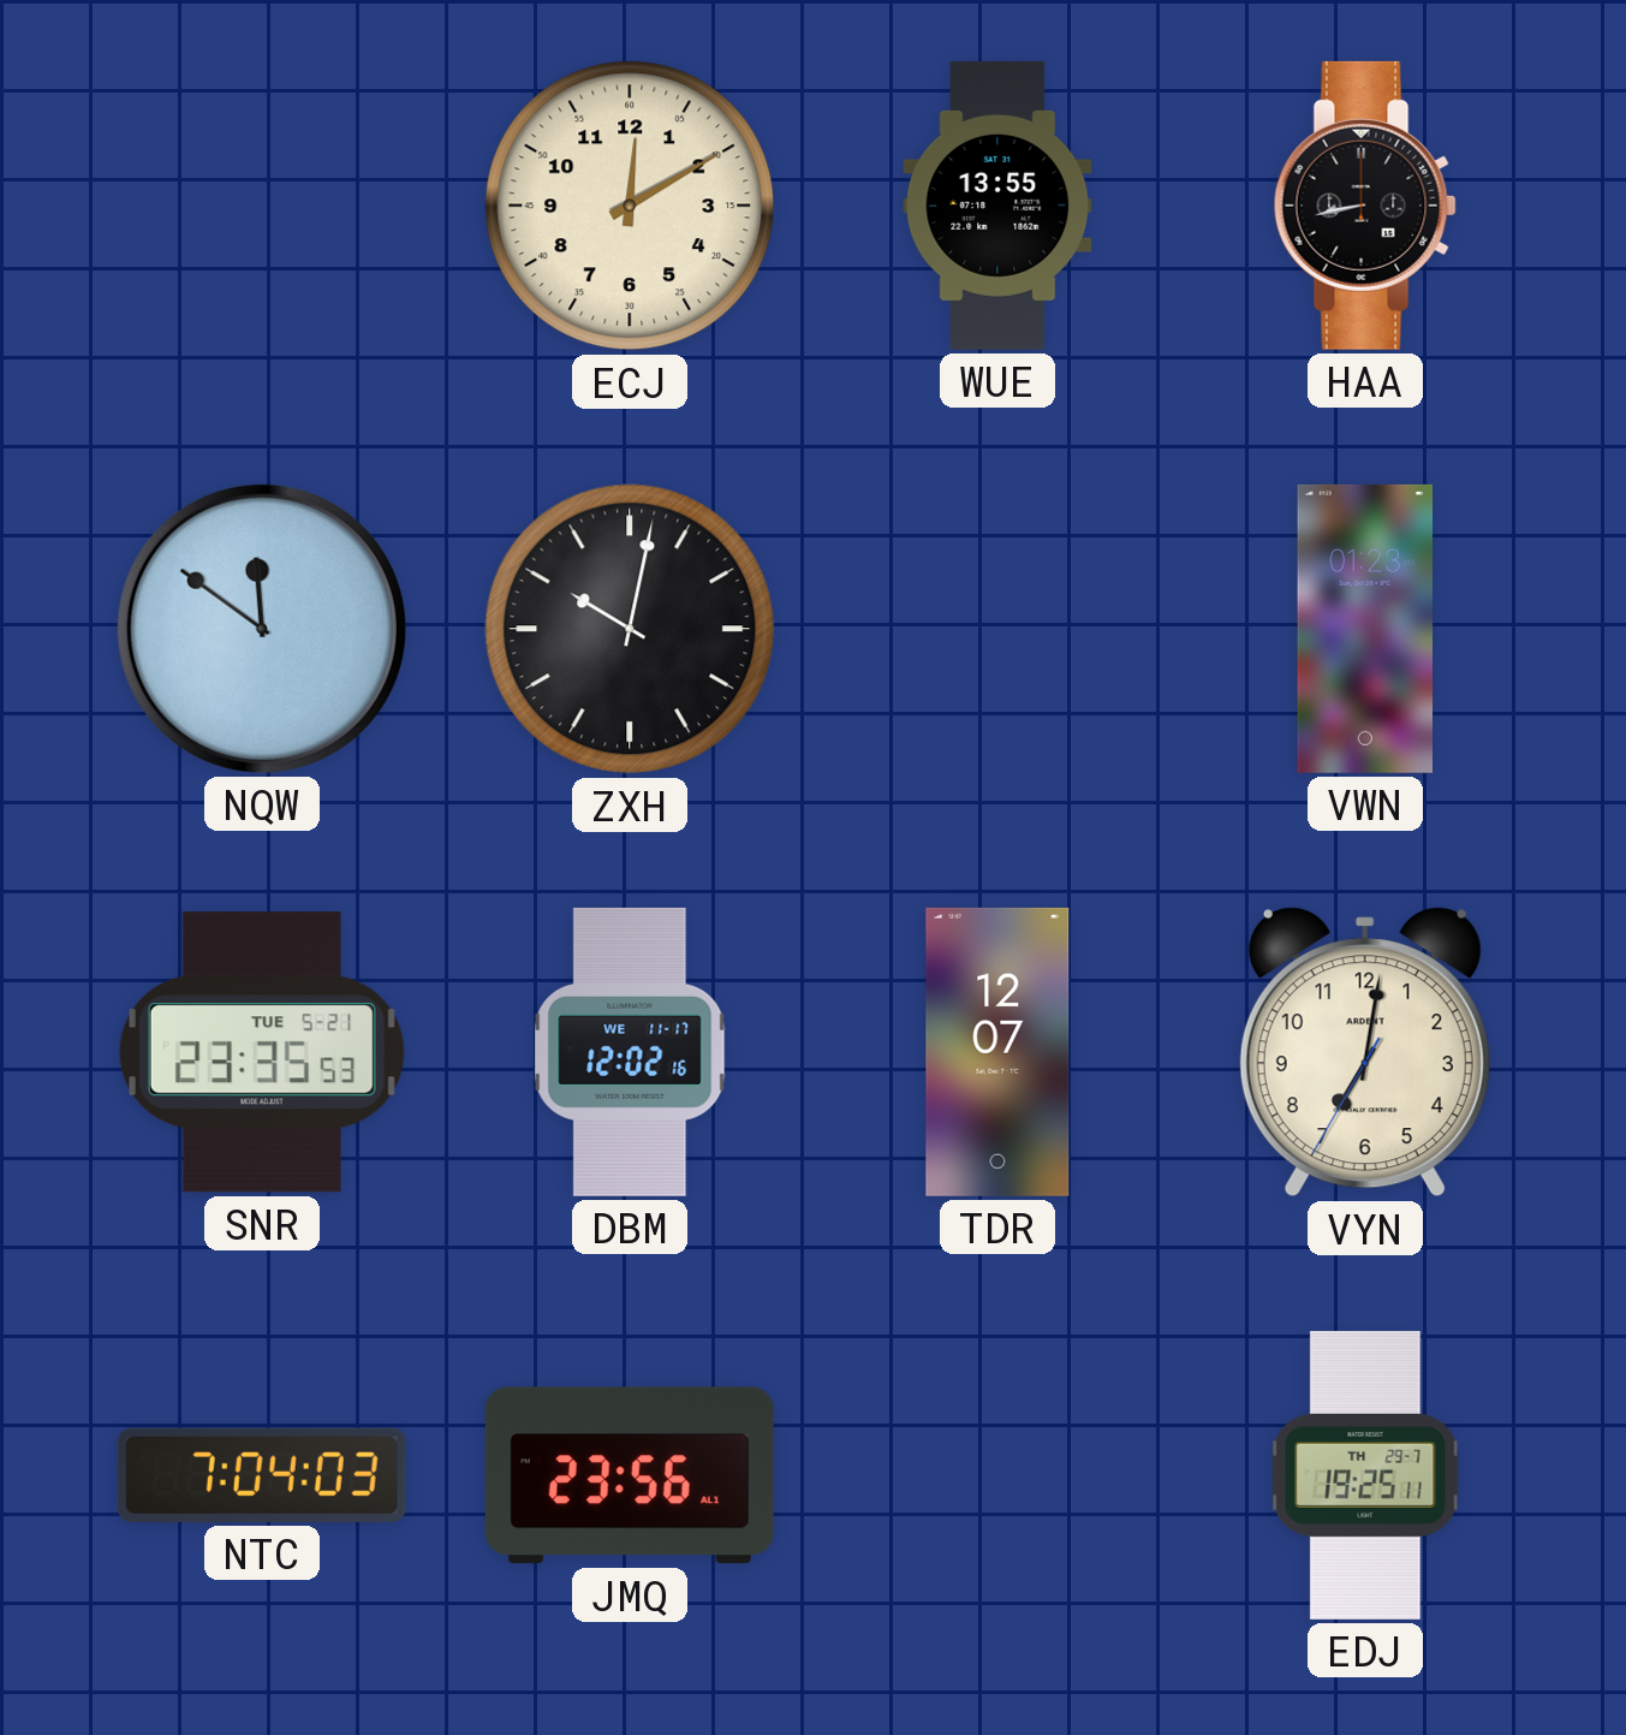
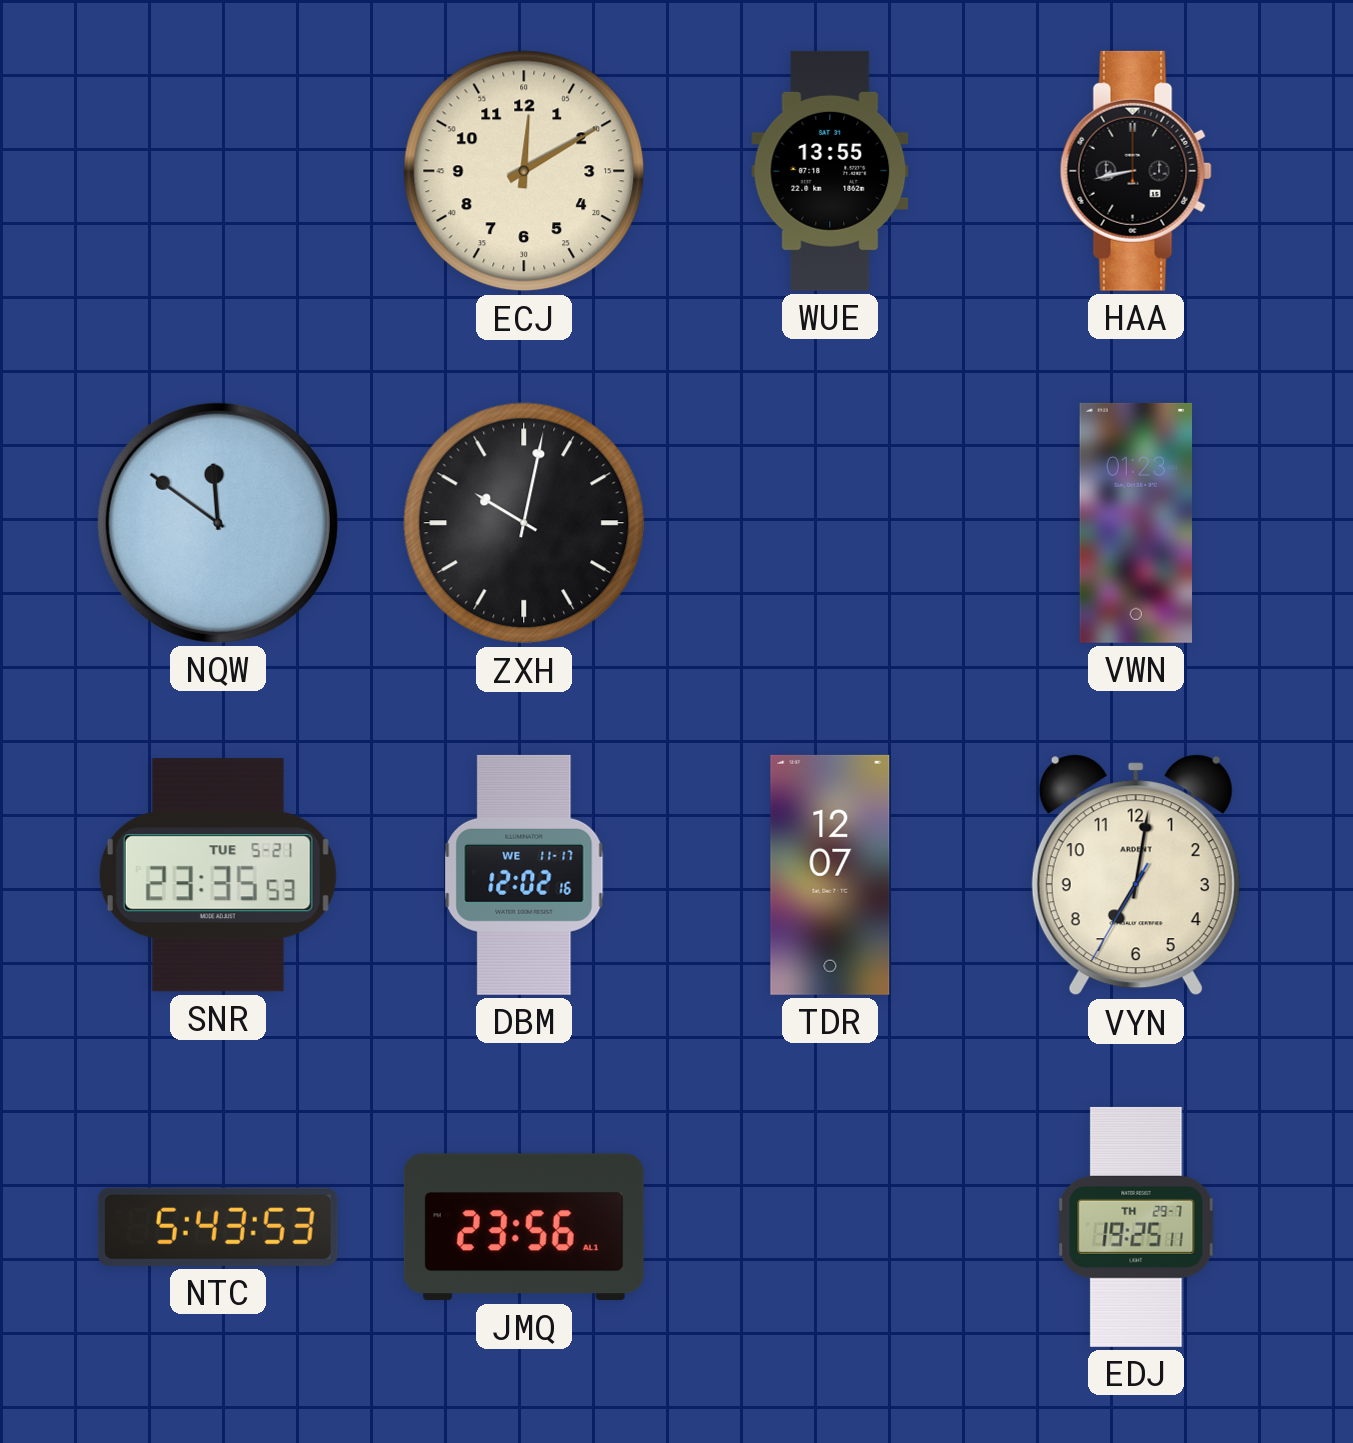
NTC: 7:04 -> 5:43 (218, 1227)
